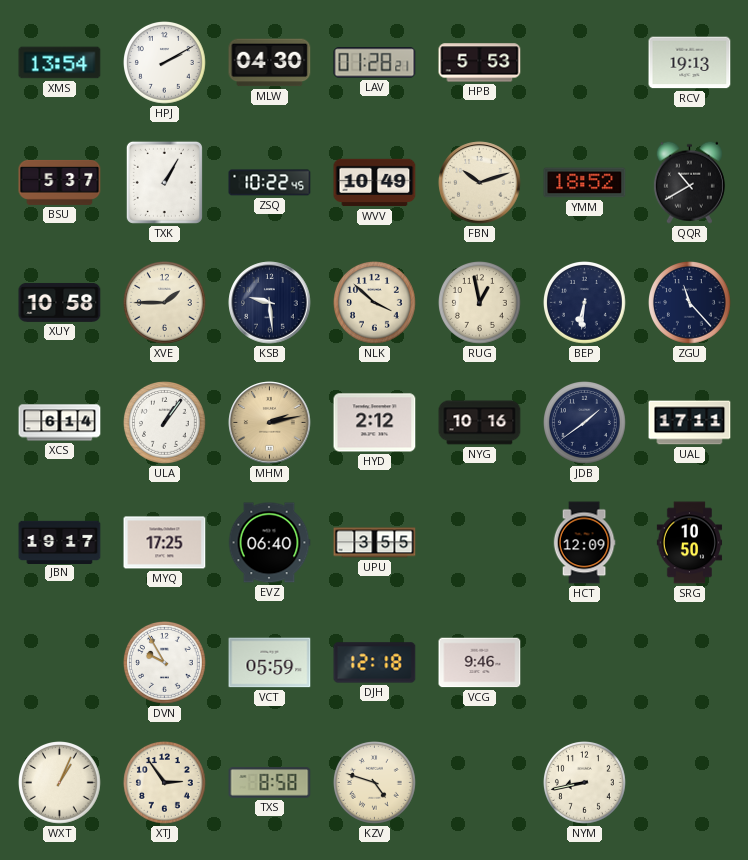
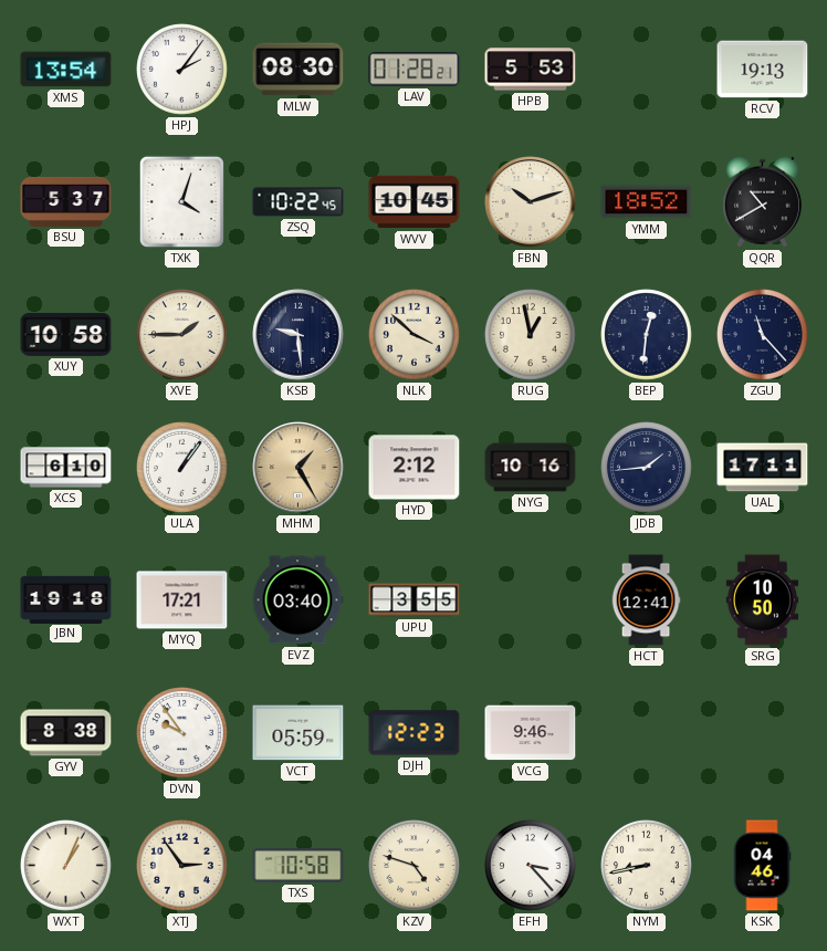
HPJ: 2:10 -> 2:06 (182, 70)
MLW: 04:30 -> 08:30 (299, 70)
TXK: 1:05 -> 4:03 (181, 201)
WVV: 10:49 -> 10:45 (415, 202)
BEP: 6:31 -> 12:31 (647, 335)
XCS: 6:14 -> 6:10 (66, 468)
MHM: 2:13 -> 1:25 (299, 468)
JDB: 1:39 -> 1:44 (647, 468)
JBN: 19:17 -> 19:18 (66, 599)
MYQ: 17:25 -> 17:21 (182, 600)
EVZ: 06:40 -> 03:40 (297, 600)
HCT: 12:09 -> 12:41 (646, 600)
GYV: none -> 8:38 (66, 733)
DVN: 9:55 -> 9:54 (182, 733)
DJH: 12:18 -> 12:23 (415, 733)
TXS: 8:58 -> 10:58 (299, 866)
EFH: none -> 3:23 (531, 866)
KSK: none -> 04:46 (762, 866)
